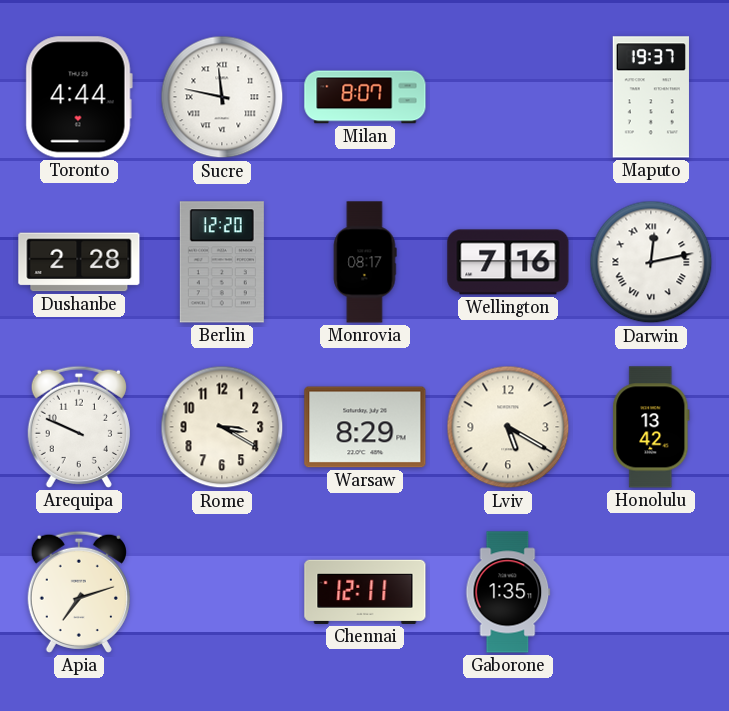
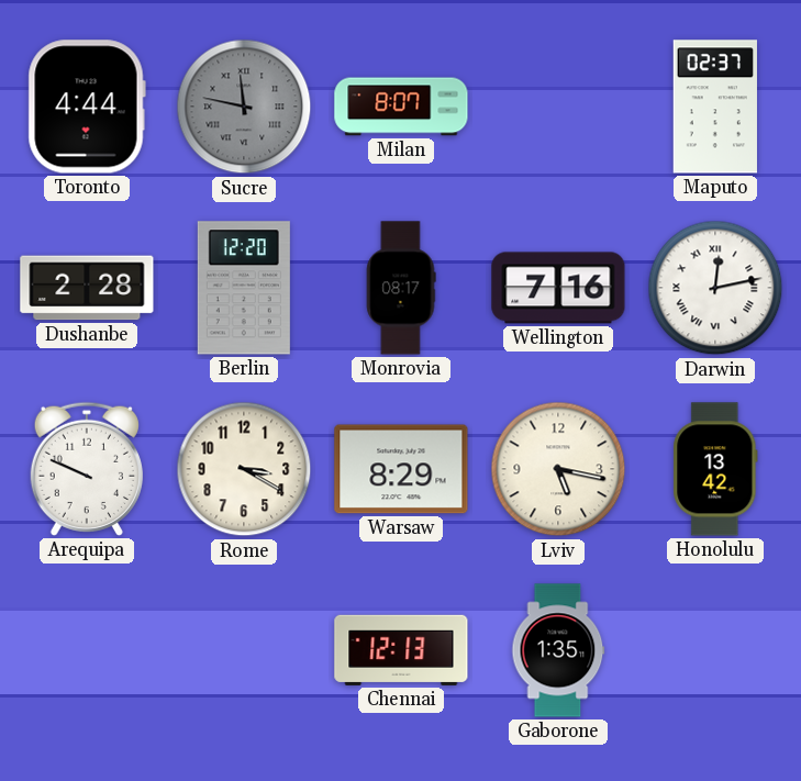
Sucre dial: white -> grey (244, 107)
Maputo: 19:37 -> 02:37 (715, 107)
Lviv: 5:20 -> 5:17 (558, 469)
Apia: 7:12 -> none (79, 592)
Chennai: 12:11 -> 12:13 (401, 650)
